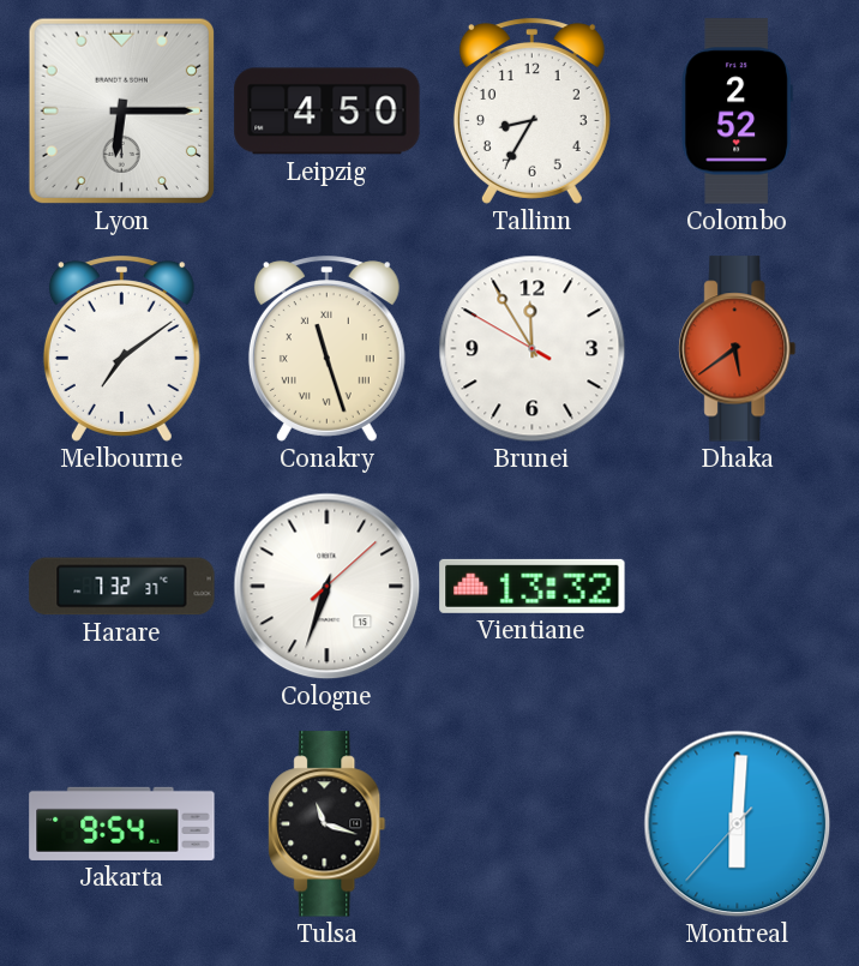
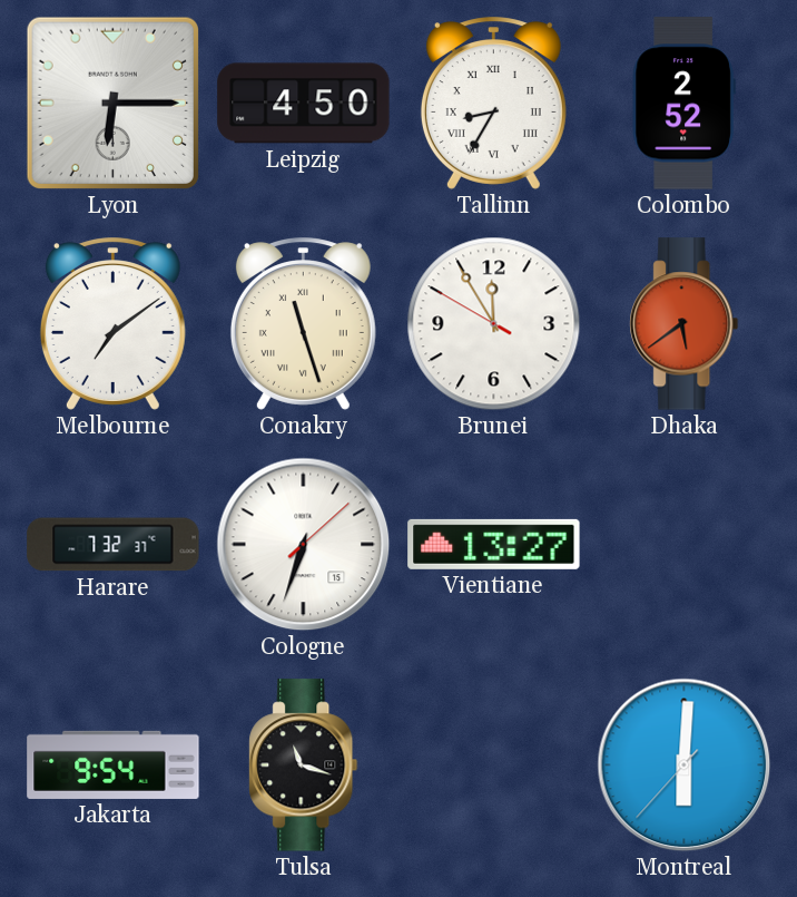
Tallinn numerals: Arabic -> Roman (493, 104)
Vientiane: 13:32 -> 13:27 (494, 544)
